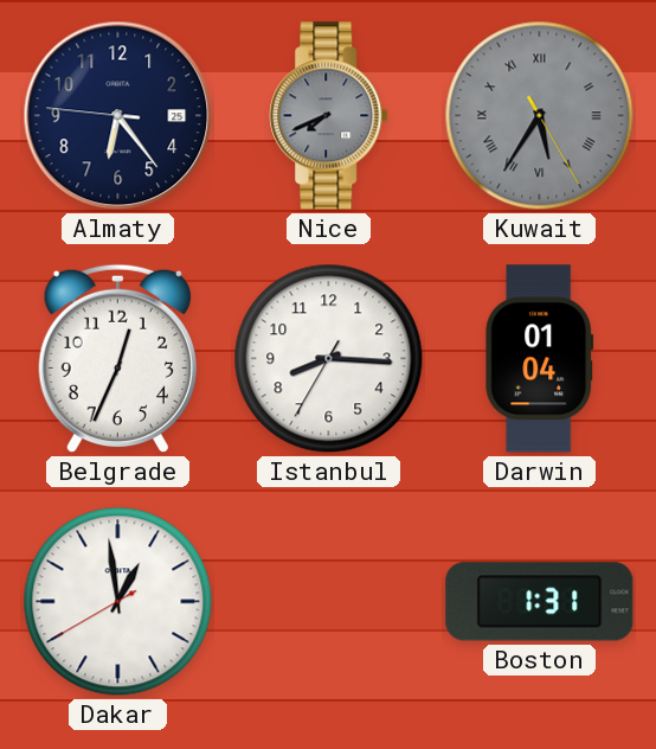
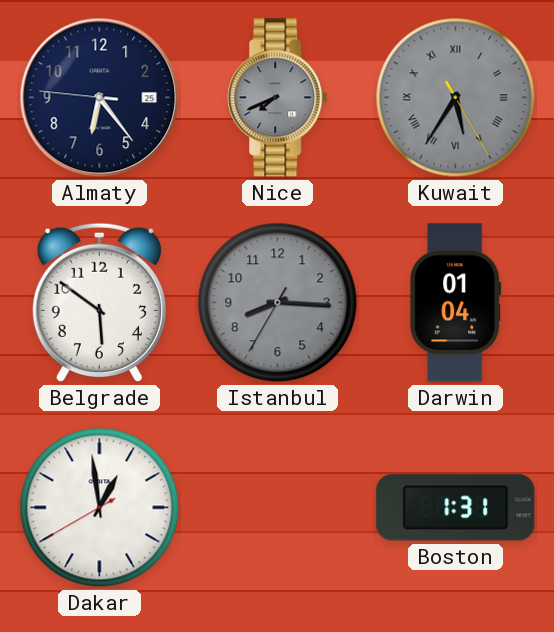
Belgrade: 12:34 -> 5:51 (99, 303)
Istanbul dial: white -> grey (278, 303)
